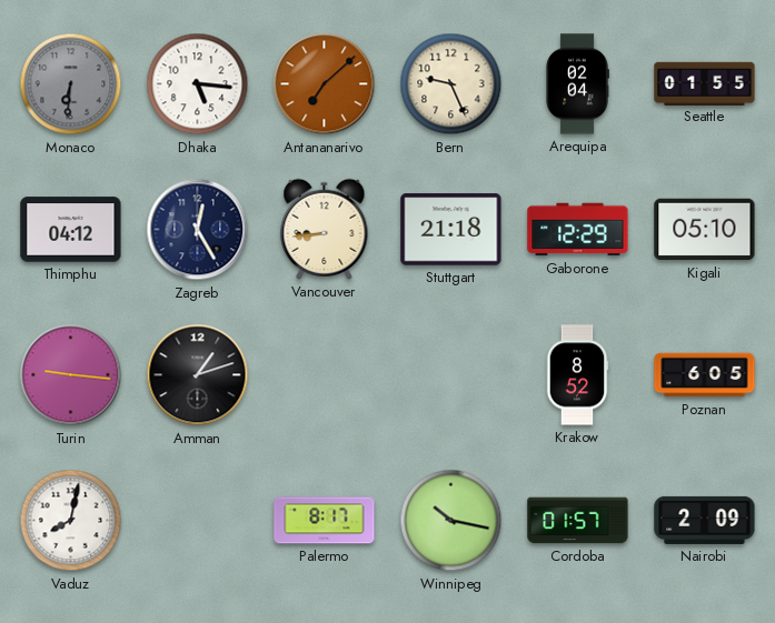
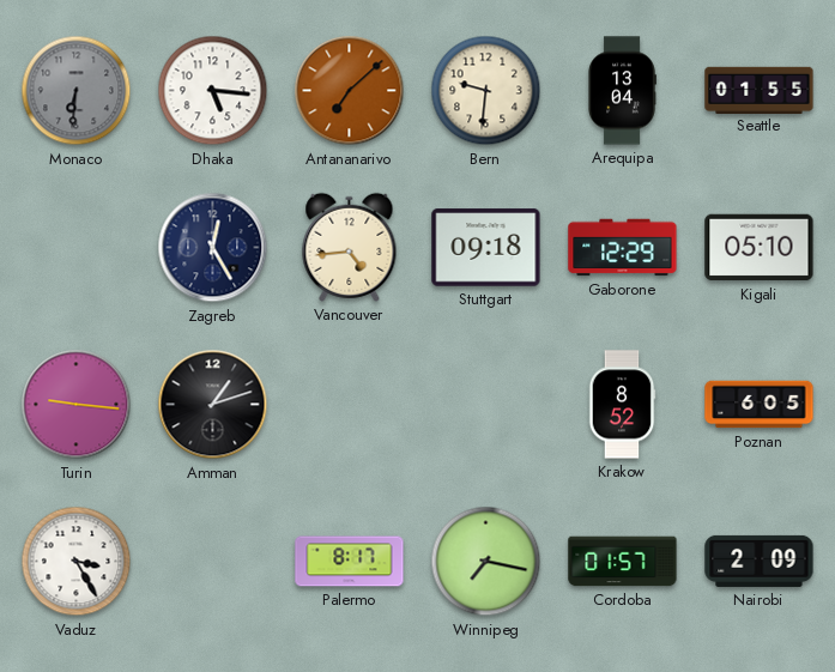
Bern: 9:26 -> 9:31 (486, 91)
Arequipa: 02:04 -> 13:04 (622, 91)
Thimphu: 04:12 -> none (71, 230)
Vancouver: 8:44 -> 4:44 (350, 247)
Stuttgart: 21:18 -> 09:18 (486, 248)
Vaduz: 8:02 -> 3:25 (77, 562)
Winnipeg: 10:17 -> 7:17 (486, 562)
